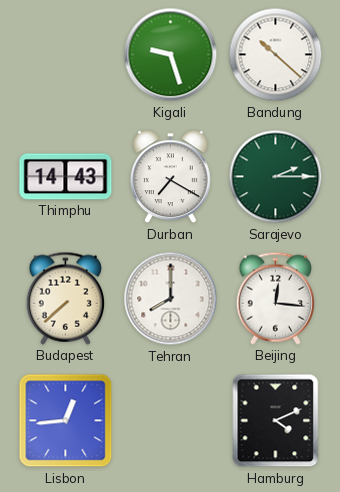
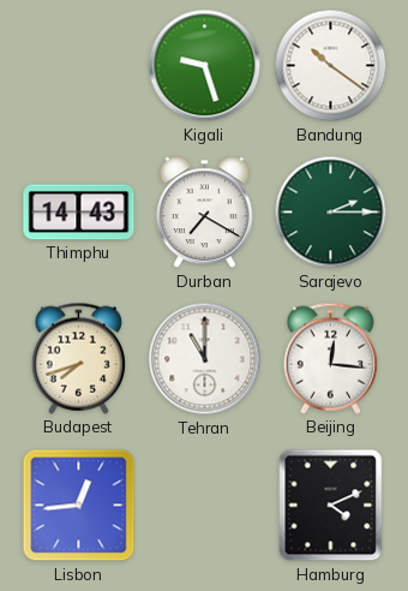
Bandung: 10:22 -> 10:21 (331, 66)
Budapest: 7:38 -> 7:42 (78, 358)
Tehran: 8:00 -> 11:00 (205, 359)
